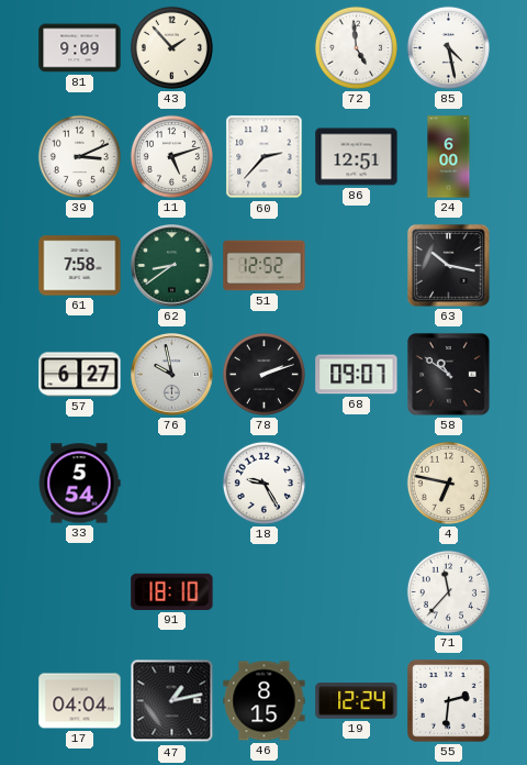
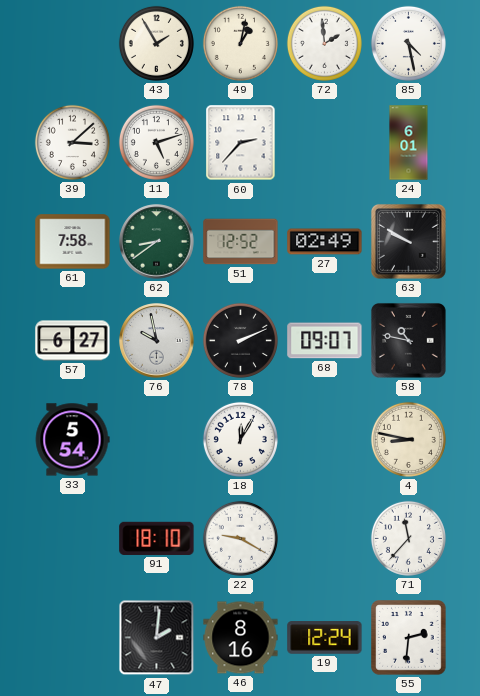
81: 9:09 -> none (80, 48)
43: 1:53 -> 1:55 (156, 43)
49: none -> 1:02 (240, 43)
72: 4:59 -> 1:59 (324, 43)
39: 3:11 -> 3:08 (72, 142)
86: 12:51 -> none (357, 157)
24: 6:00 -> 6:01 (409, 143)
27: none -> 02:49 (325, 242)
63: 10:17 -> 9:50 (408, 241)
78: 2:12 -> 2:11 (240, 340)
58: 10:51 -> 10:47 (408, 340)
18: 9:25 -> 12:05 (240, 439)
4: 6:47 -> 8:47 (408, 439)
22: none -> 9:20 (240, 538)
17: 04:04 -> none (80, 701)
47: 1:13 -> 2:01 (157, 638)
46: 8:15 -> 8:16 (241, 638)
